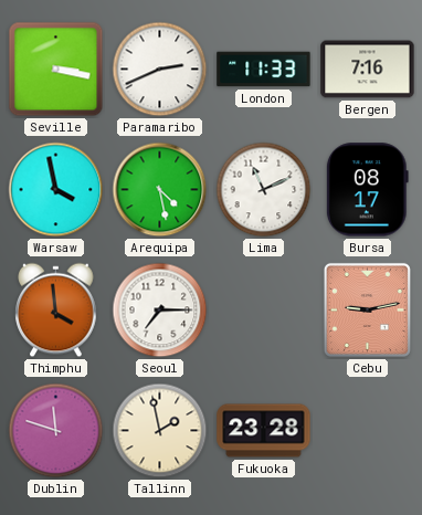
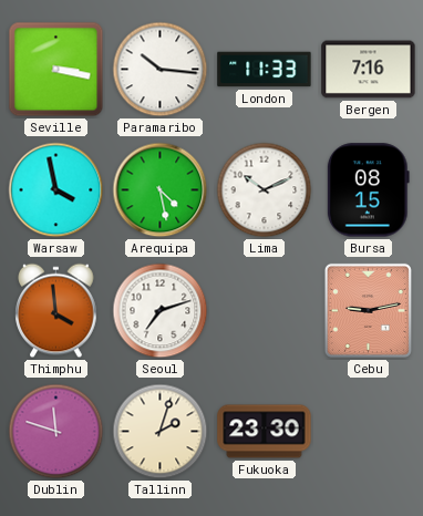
Paramaribo: 2:41 -> 10:16 (161, 70)
Lima: 11:11 -> 10:11 (265, 190)
Bursa: 08:17 -> 08:15 (368, 190)
Seoul: 7:15 -> 7:12 (161, 311)
Tallinn: 1:58 -> 2:03 (161, 432)
Fukuoka: 23:28 -> 23:30 (265, 432)
